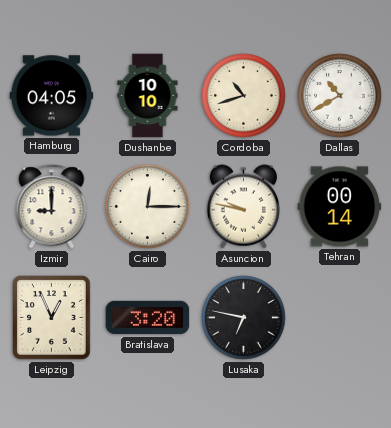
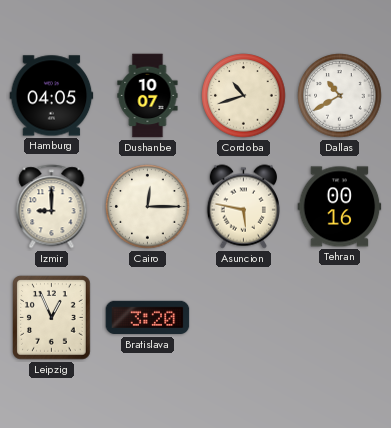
Dushanbe: 10:10 -> 10:07 (148, 96)
Asuncion: 9:47 -> 5:47 (243, 207)
Tehran: 00:14 -> 00:16 (340, 207)
Lusaka: 6:47 -> none (244, 318)
